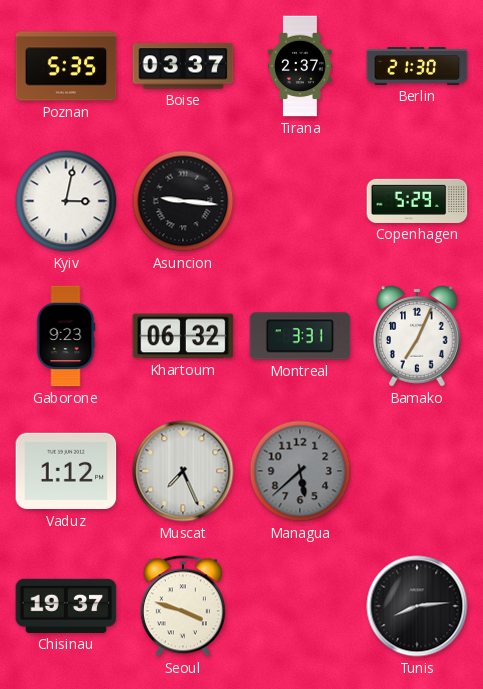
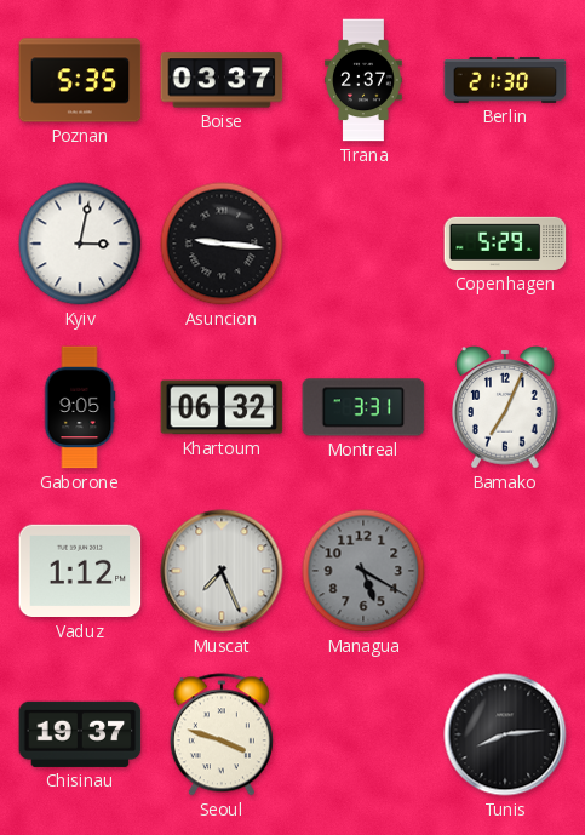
Gaborone: 9:23 -> 9:05 (80, 407)
Managua: 5:38 -> 5:20 (363, 571)
